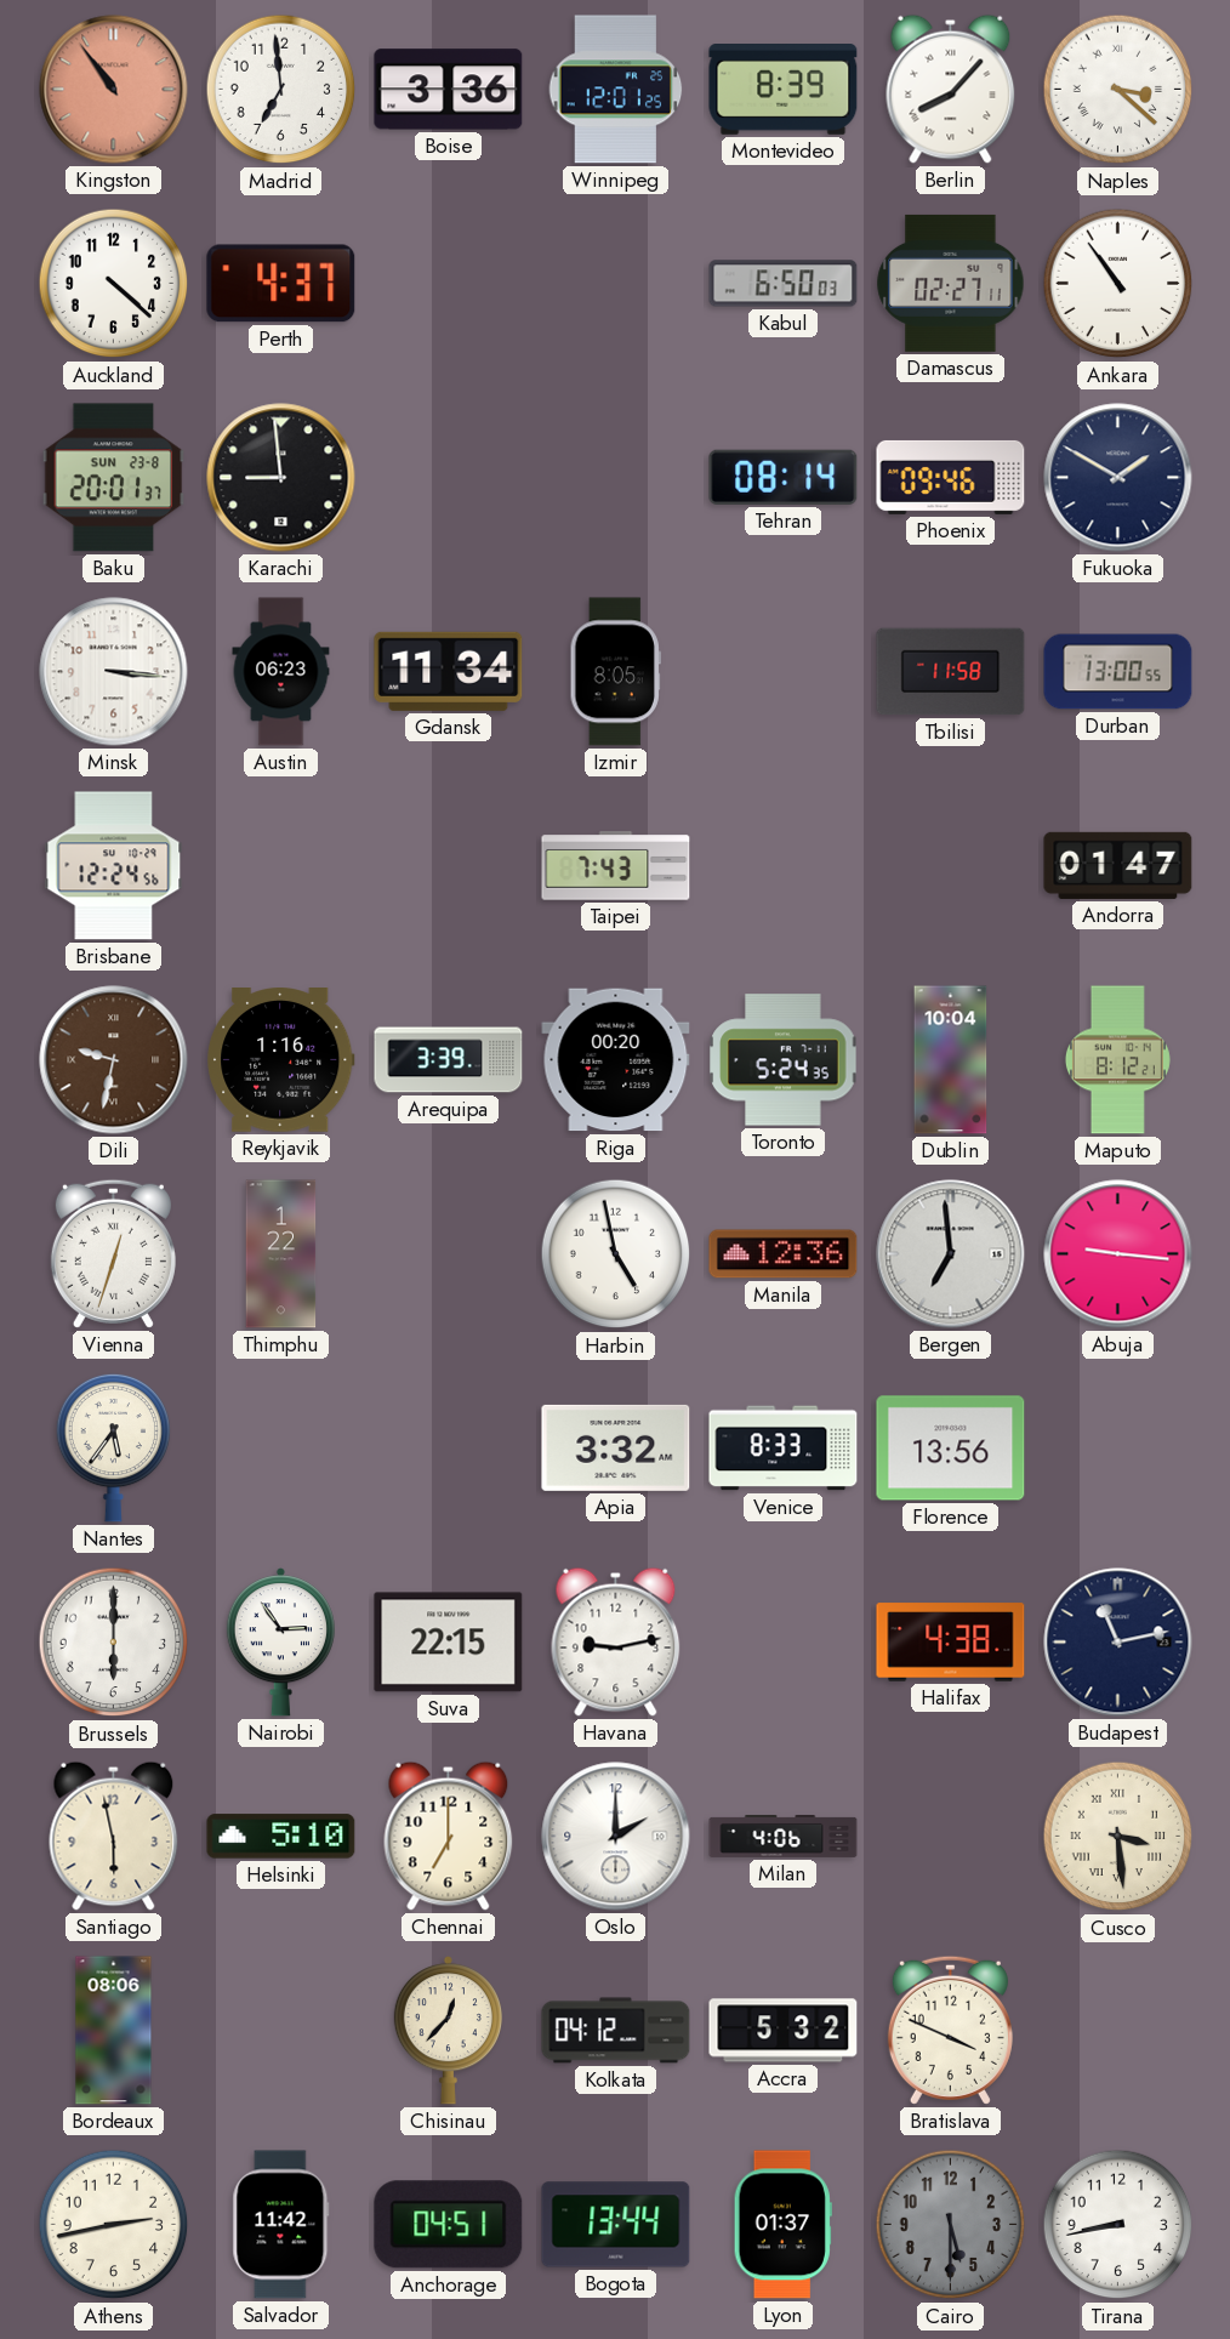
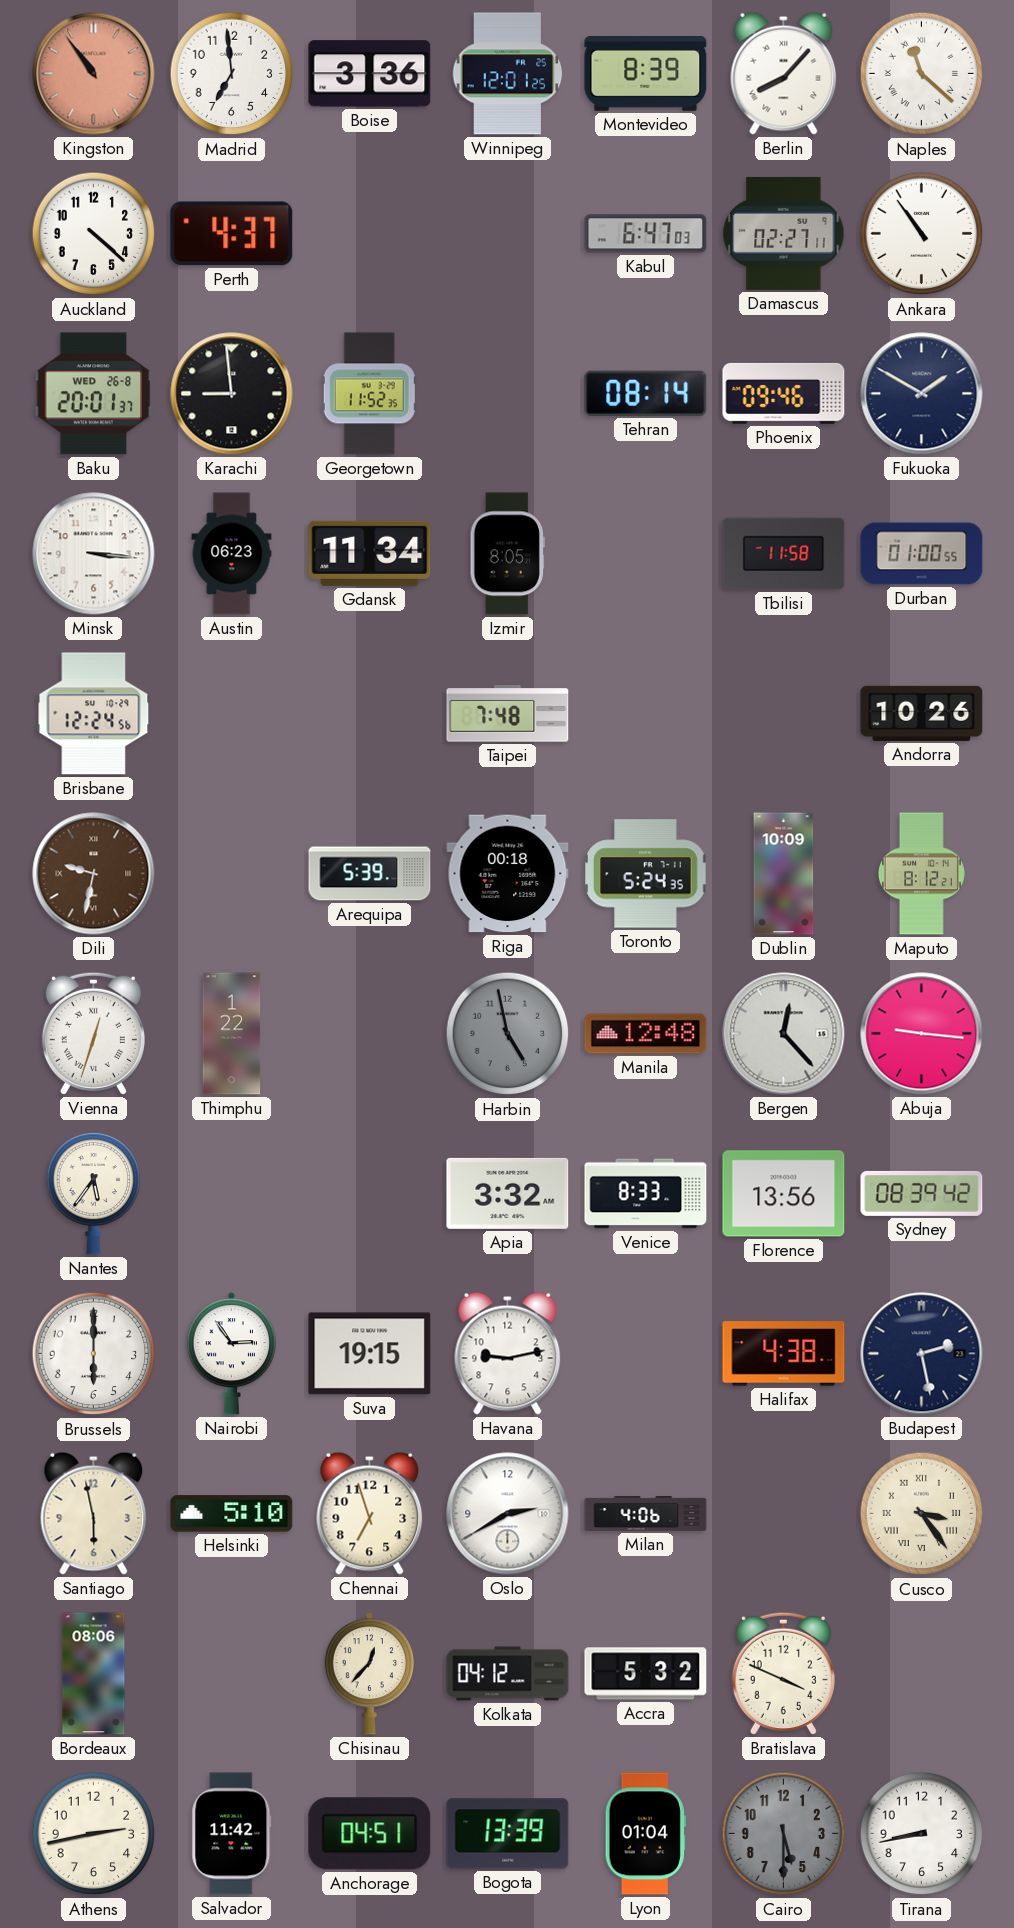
Naples: 3:22 -> 11:22 (922, 74)
Kabul: 6:50 -> 6:47 (646, 234)
Baku date: SUN 23-8 -> WED 26-8 (94, 394)
Georgetown: none -> 11:52 (369, 394)
Durban: 13:00 -> 01:00 (922, 554)
Taipei: 7:43 -> 7:48 (508, 714)
Andorra: 01:47 -> 10:26 (922, 713)
Reykjavik: 1:16 -> none (281, 1060)
Arequipa: 3:39 -> 5:39 (370, 874)
Riga: 00:20 -> 00:18 (508, 874)
Dublin: 10:04 -> 10:09 (784, 874)
Harbin dial: white -> grey (508, 1034)
Manila: 12:36 -> 12:48 (646, 1034)
Bergen: 6:59 -> 12:23 (784, 1034)
Sydney: none -> 08:39 (922, 1193)
Suva: 22:15 -> 19:15 (370, 1354)
Budapest: 11:13 -> 2:28 (922, 1354)
Chennai: 7:00 -> 6:57 (370, 1513)
Oslo: 2:00 -> 2:40 (508, 1514)
Cusco: 3:29 -> 3:24 (922, 1514)
Bogota: 13:44 -> 13:39 (508, 1834)
Lyon: 01:37 -> 01:04 (645, 1834)
